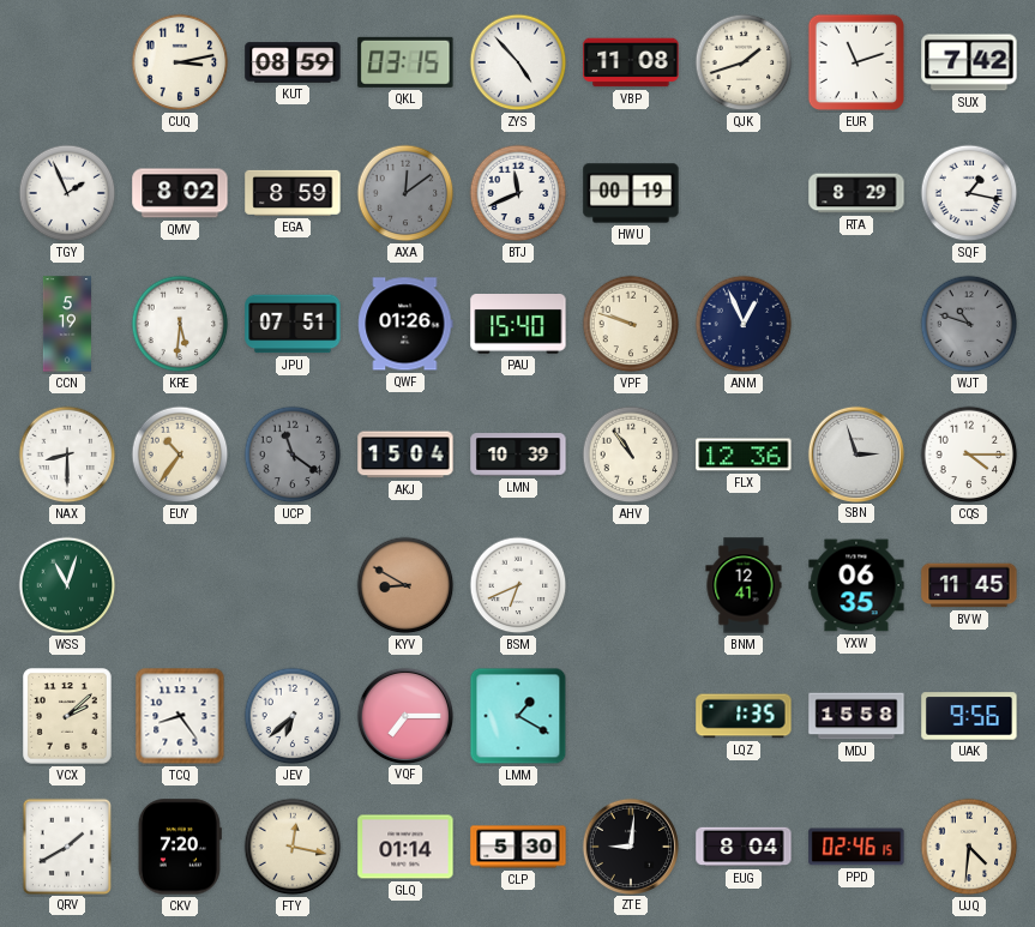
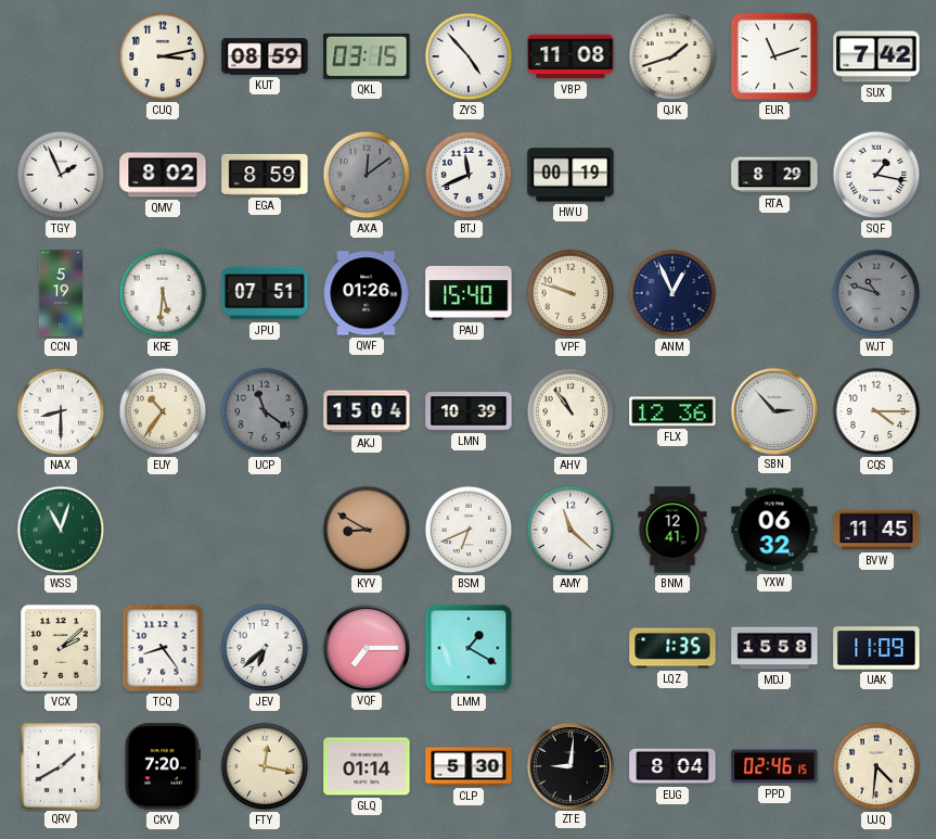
SBN: 2:57 -> 2:53 (773, 410)
AMY: none -> 11:22 (570, 530)
YXW: 06:35 -> 06:32 (774, 530)
UAK: 9:56 -> 11:09 (876, 648)
